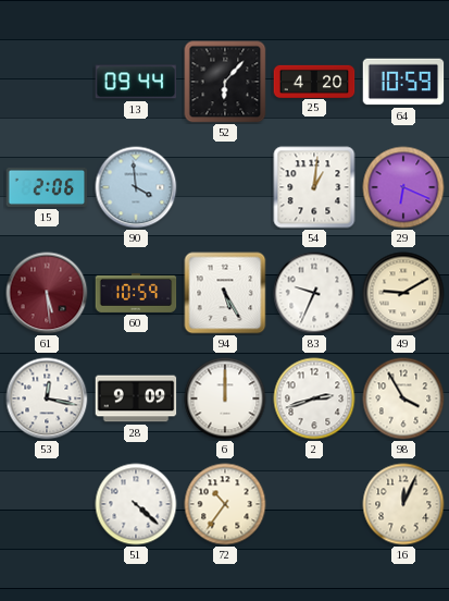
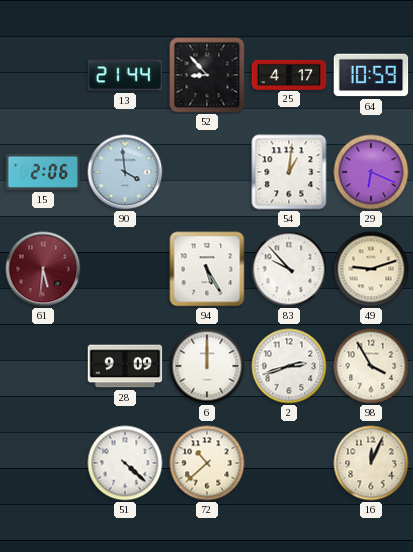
13: 09:44 -> 21:44 (125, 75)
52: 6:07 -> 8:53 (207, 75)
25: 4:20 -> 4:17 (289, 74)
61: 5:29 -> 5:31 (43, 269)
60: 10:59 -> none (136, 293)
83: 9:34 -> 9:53 (289, 269)
49: 9:10 -> 9:12 (371, 269)
53: 12:17 -> none (47, 398)
72: 10:36 -> 10:38 (207, 463)
